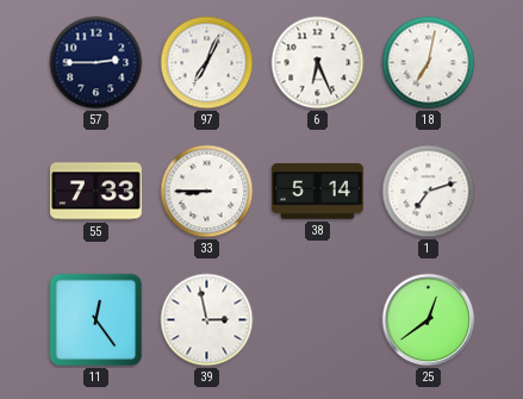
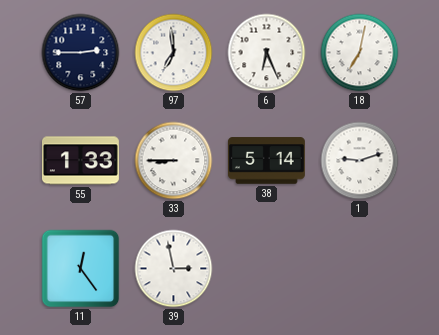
97: 7:04 -> 6:59 (174, 53)
55: 7:33 -> 1:33 (80, 161)
1: 7:12 -> 9:12 (360, 161)
25: 12:39 -> none (429, 320)
